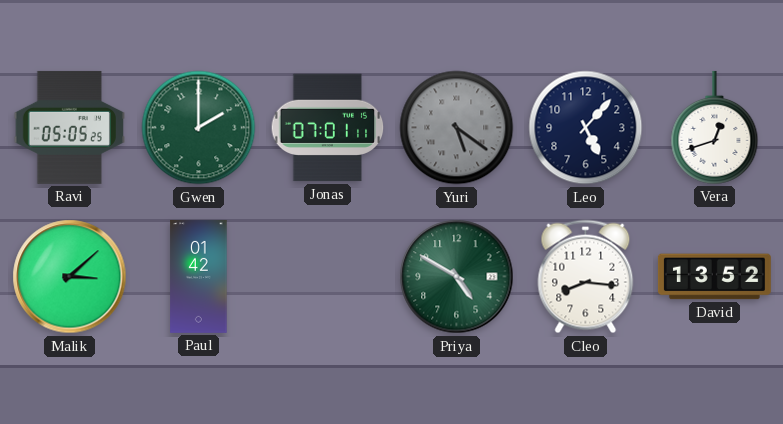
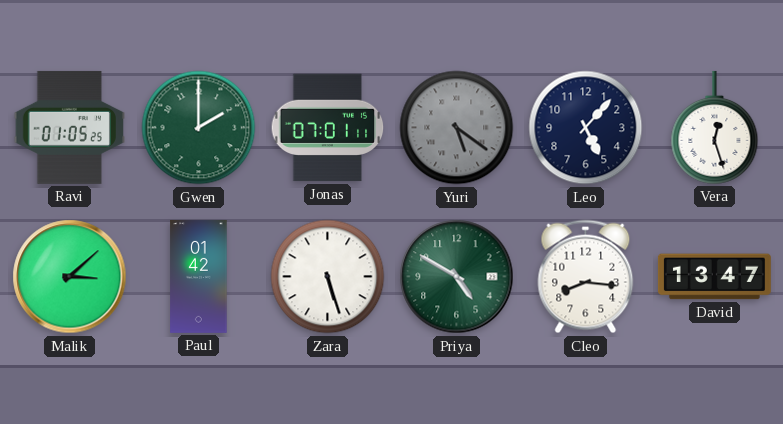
Ravi: 05:05 -> 01:05 (69, 127)
Vera: 12:42 -> 12:27 (715, 127)
Zara: none -> 5:27 (328, 277)
David: 13:52 -> 13:47 (714, 277)
